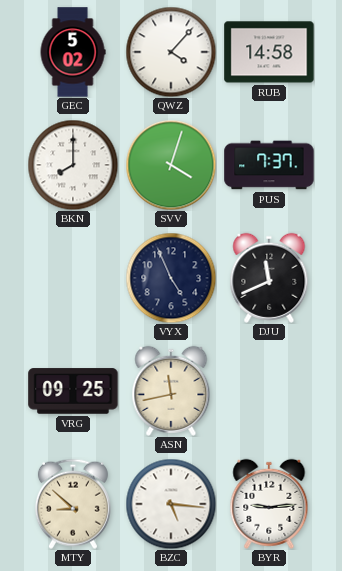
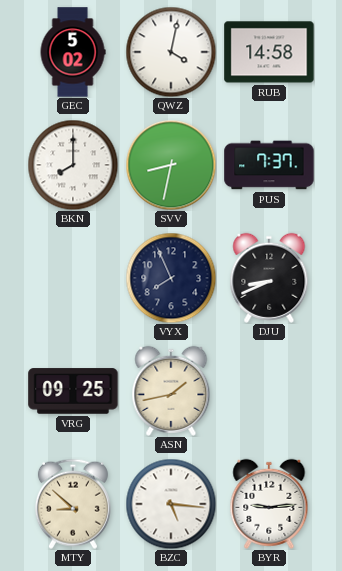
QWZ: 4:07 -> 4:02 (171, 52)
SVV: 4:03 -> 8:32 (171, 165)
VYX: 4:56 -> 7:56 (171, 278)
DJU: 11:41 -> 8:41 (269, 278)
ASN: 11:43 -> 1:43 (171, 391)
